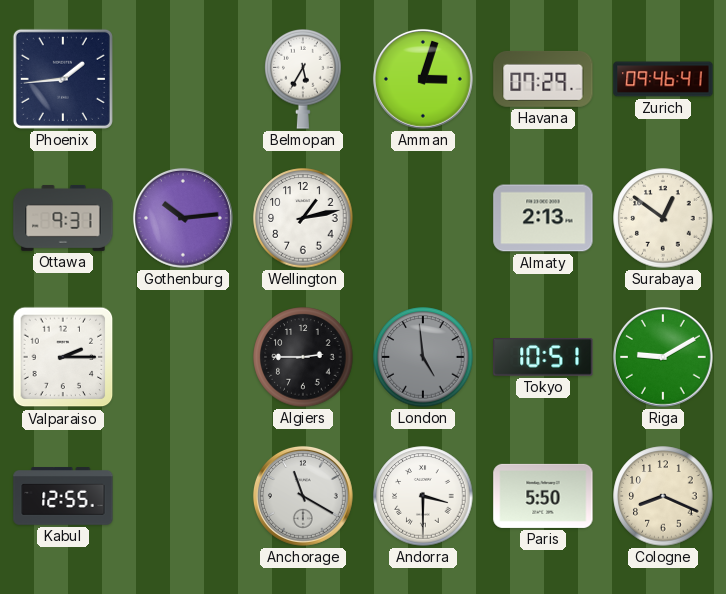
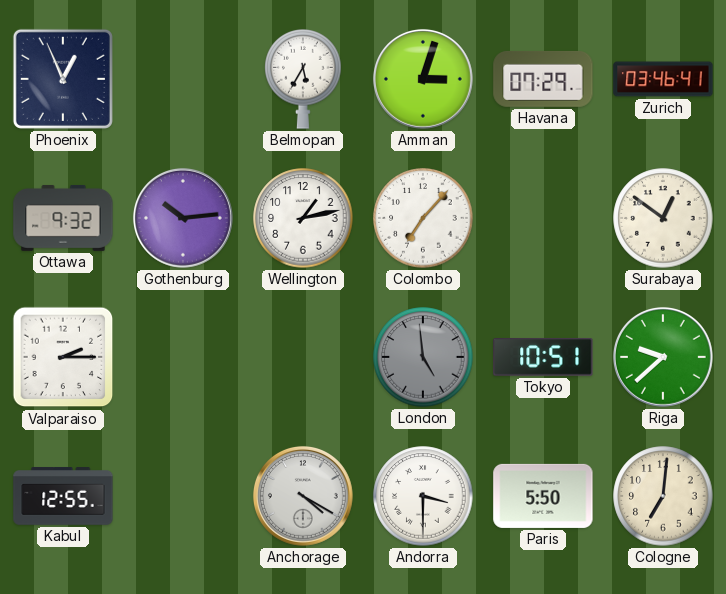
Phoenix: 1:44 -> 12:56 (63, 79)
Zurich: 09:46 -> 03:46 (663, 79)
Ottawa: 9:31 -> 9:32 (63, 218)
Colombo: none -> 7:07 (423, 218)
Almaty: 2:13 -> none (543, 218)
Algiers: 2:45 -> none (303, 357)
Riga: 9:10 -> 9:38 (663, 357)
Anchorage: 11:20 -> 4:20 (303, 496)
Cologne: 8:19 -> 7:01 (663, 496)
